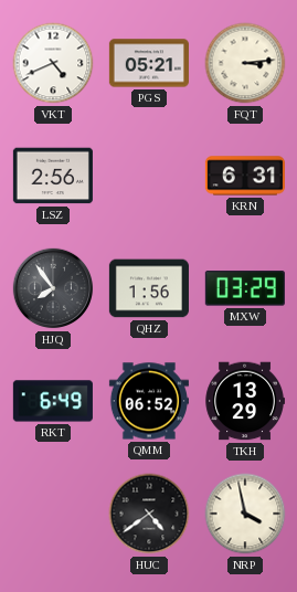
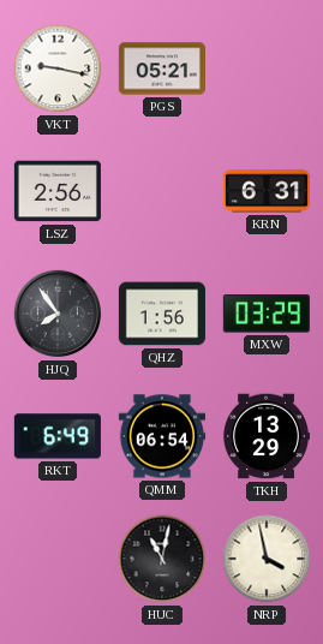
VKT: 4:41 -> 9:17 (58, 68)
FQT: 3:14 -> none (245, 63)
QMM: 06:52 -> 06:54 (162, 436)
HUC: 4:39 -> 11:02 (162, 559)
